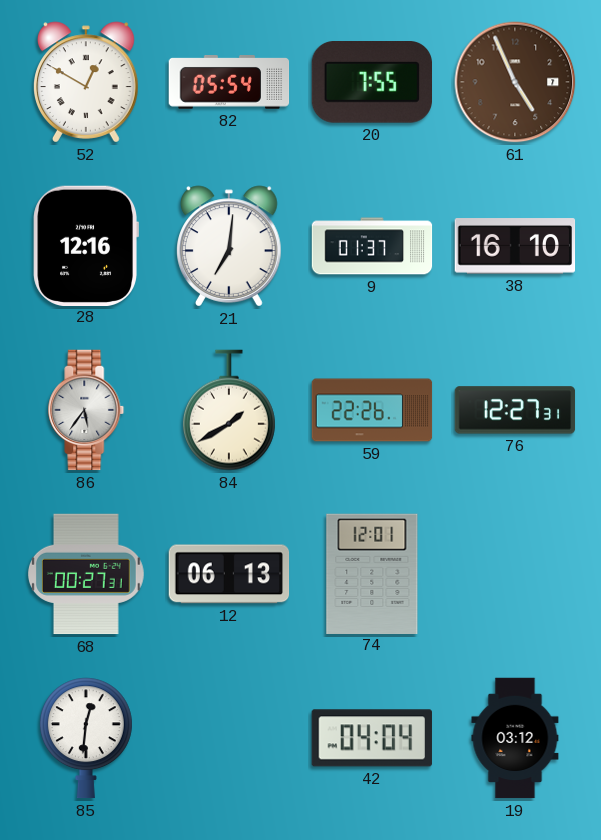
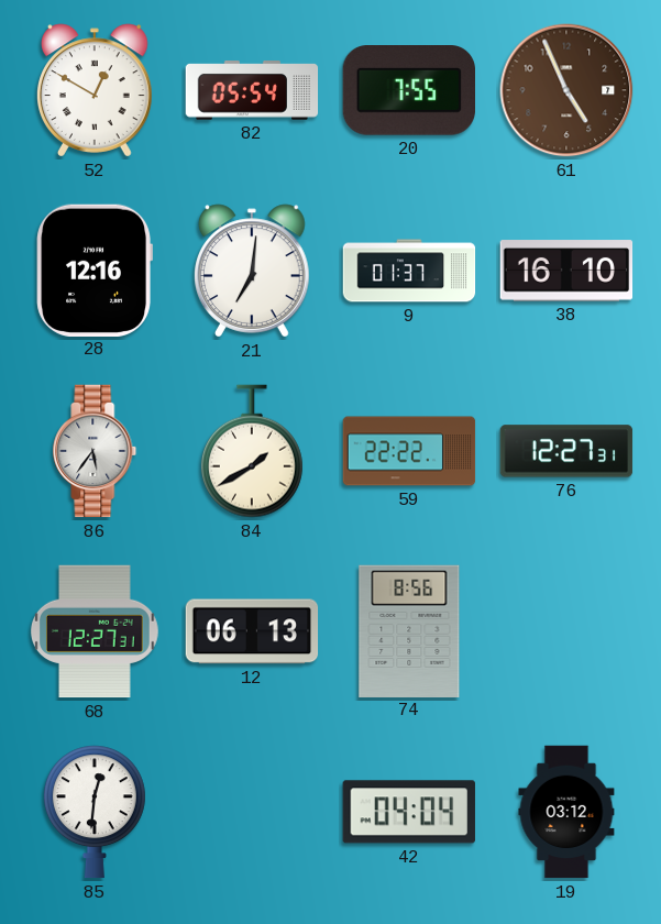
59: 22:26 -> 22:22 (409, 451)
68: 00:27 -> 12:27 (95, 631)
74: 12:01 -> 8:56 (409, 630)
